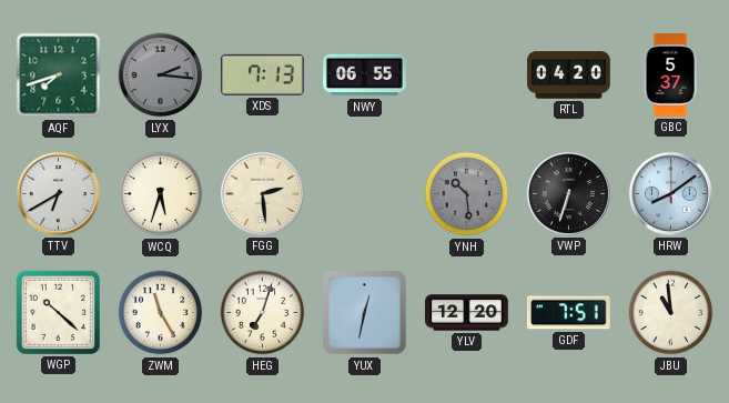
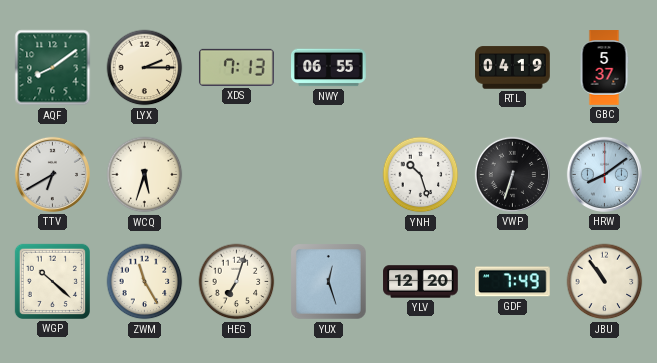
AQF: 7:42 -> 8:09 (53, 68)
LYX: 2:16 -> 2:15 (145, 68)
LYX dial: grey -> cream (145, 68)
RTL: 04:20 -> 04:19 (513, 68)
FGG: 2:29 -> none (262, 193)
YNH: 10:29 -> 10:27 (421, 175)
YNH dial: grey -> white (421, 175)
YUX: 12:32 -> 12:27 (329, 282)
GDF: 7:51 -> 7:49 (513, 282)
JBU: 10:59 -> 10:54 (605, 282)
